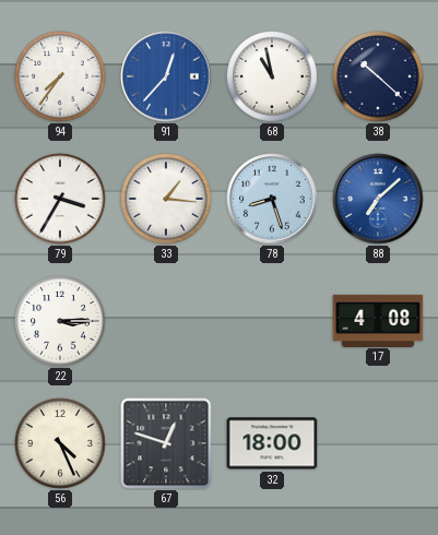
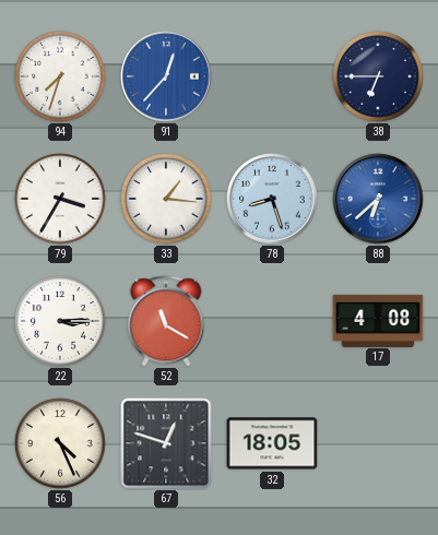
94: 7:36 -> 7:33 (60, 76)
68: 10:58 -> none (272, 76)
38: 10:22 -> 6:45 (378, 76)
88: 7:08 -> 6:38 (378, 199)
52: none -> 11:20 (166, 321)
32: 18:00 -> 18:05 (272, 443)
